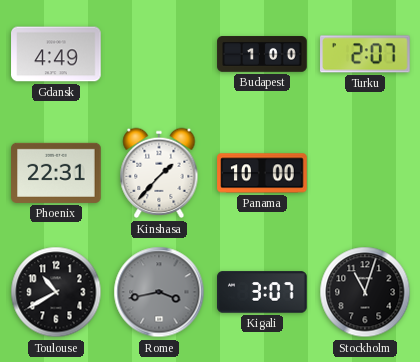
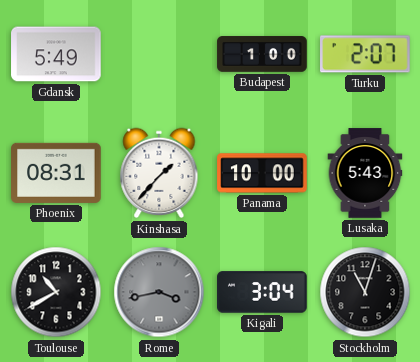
Gdansk: 4:49 -> 5:49 (56, 54)
Phoenix: 22:31 -> 08:31 (56, 173)
Lusaka: none -> 5:43 (365, 173)
Kigali: 3:07 -> 3:04 (262, 292)
